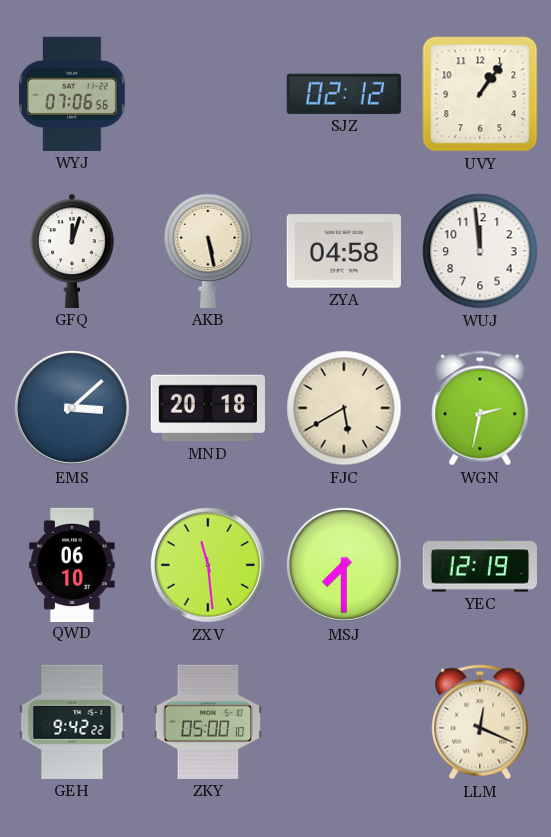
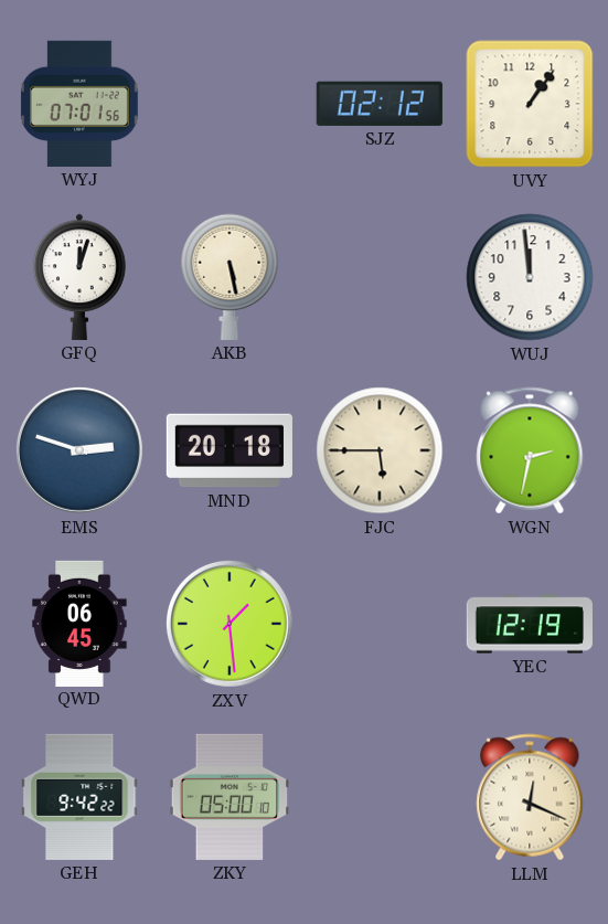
WYJ: 07:06 -> 07:01 (79, 104)
ZYA: 04:58 -> none (344, 251)
EMS: 3:08 -> 2:48 (79, 450)
FJC: 5:40 -> 5:45 (380, 450)
QWD: 06:10 -> 06:45 (79, 623)
ZXV: 11:29 -> 1:29 (230, 624)
MSJ: 7:30 -> none (344, 565)
